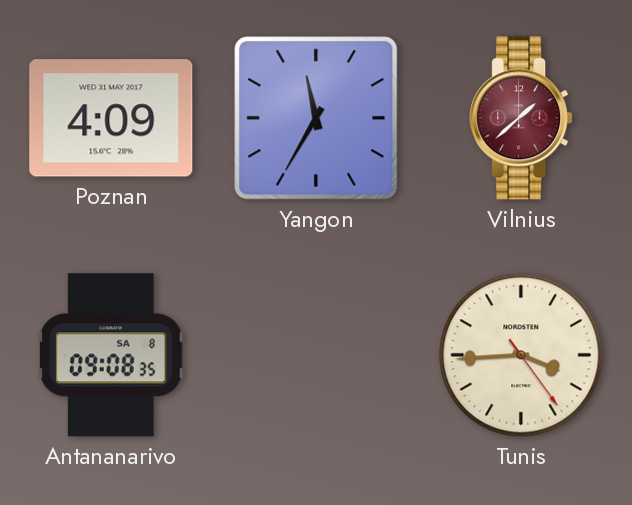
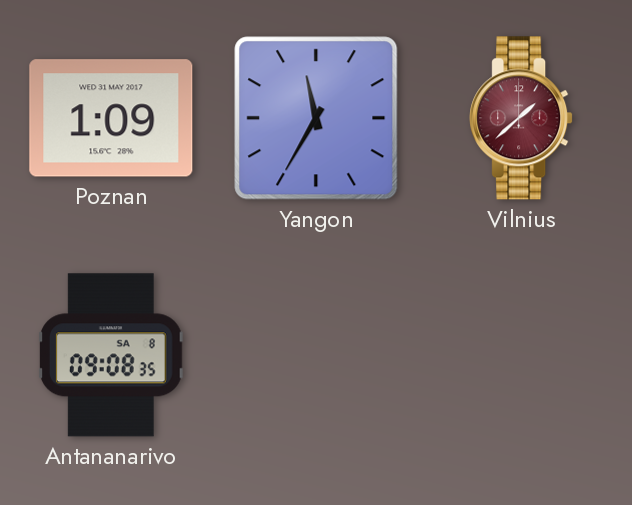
Poznan: 4:09 -> 1:09 (111, 118)
Tunis: 3:44 -> none (521, 355)
